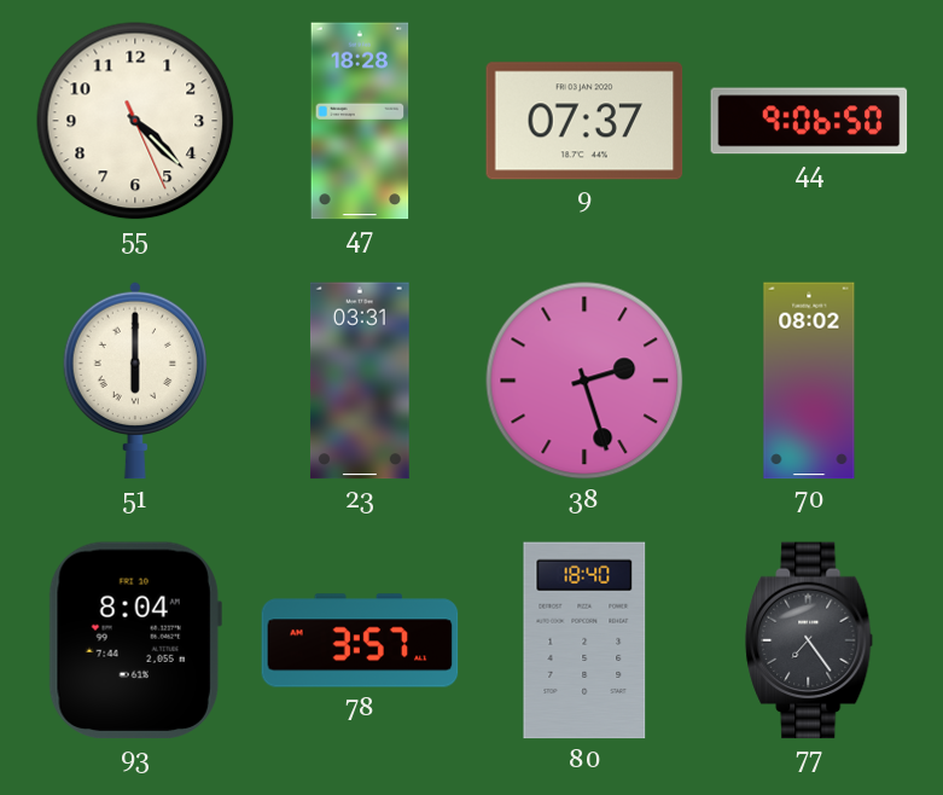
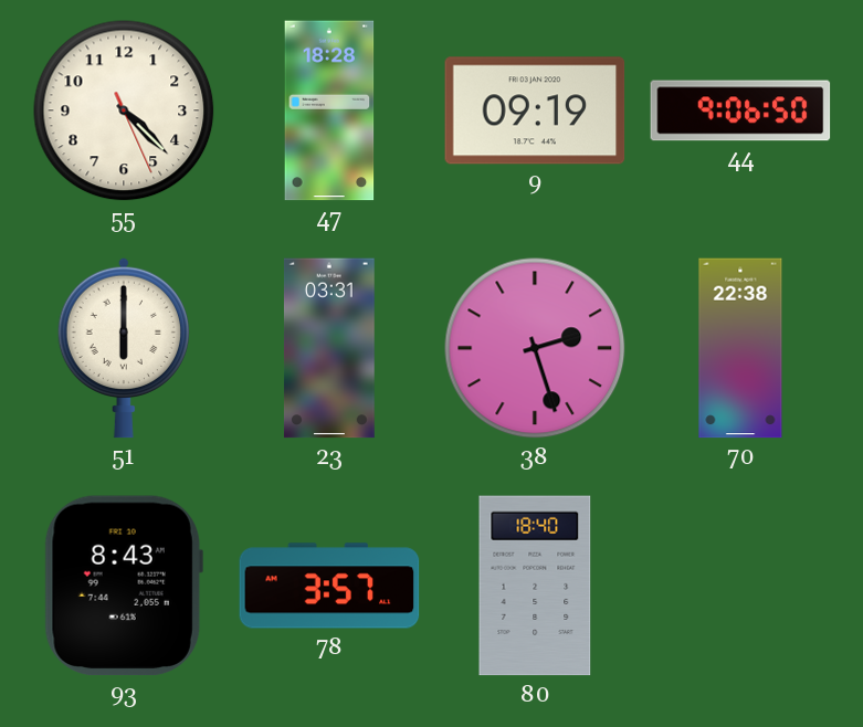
9: 07:37 -> 09:19 (535, 110)
70: 08:02 -> 22:38 (740, 348)
93: 8:04 -> 8:43 (124, 586)
77: 7:24 -> none (810, 640)
